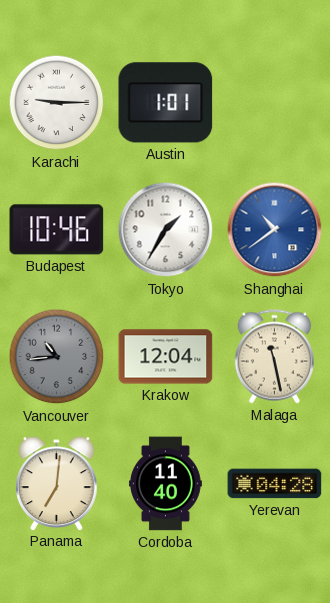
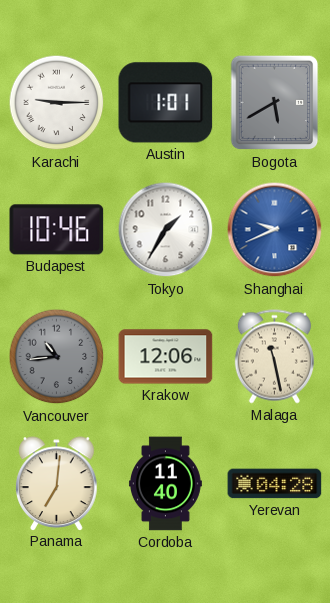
Bogota: none -> 5:40 (275, 103)
Shanghai: 10:39 -> 9:41 (275, 230)
Krakow: 12:04 -> 12:06 (166, 357)
